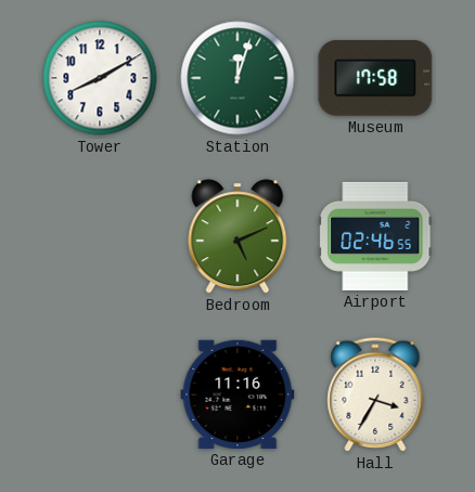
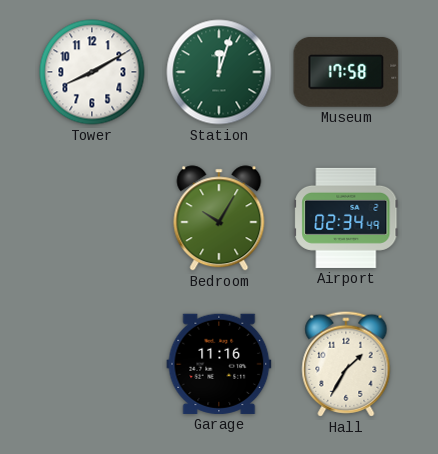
Bedroom: 5:11 -> 10:05 (219, 218)
Airport: 02:46 -> 02:34 (346, 218)
Hall: 3:35 -> 1:35 (346, 364)
